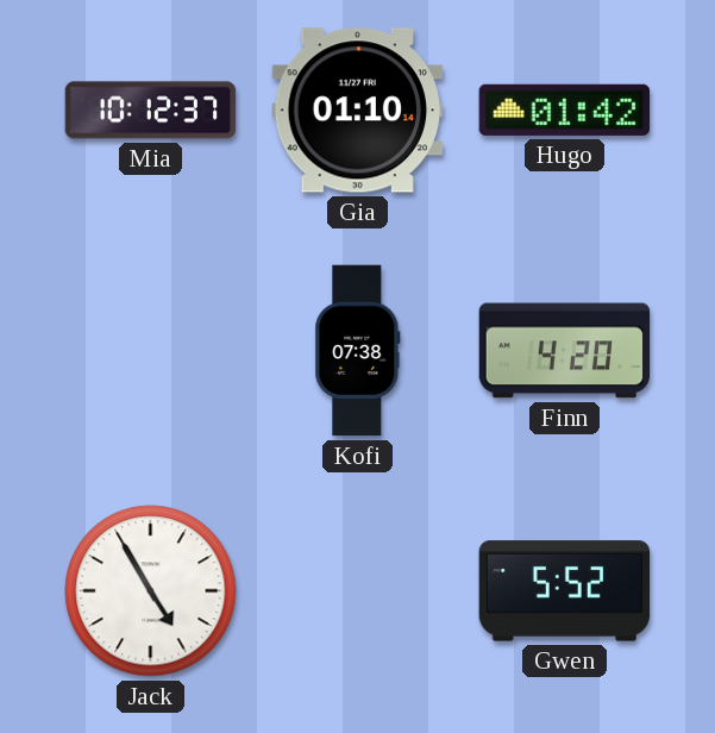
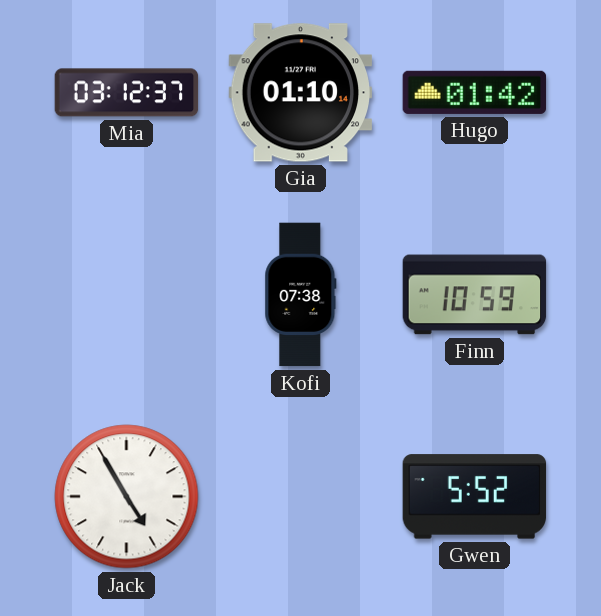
Mia: 10:12 -> 03:12 (127, 93)
Finn: 4:20 -> 10:59 (475, 295)
